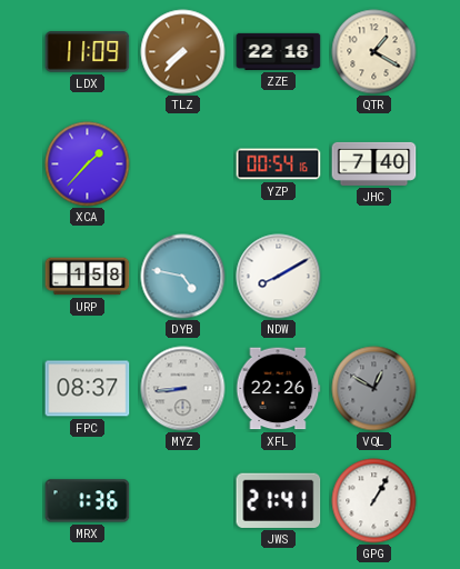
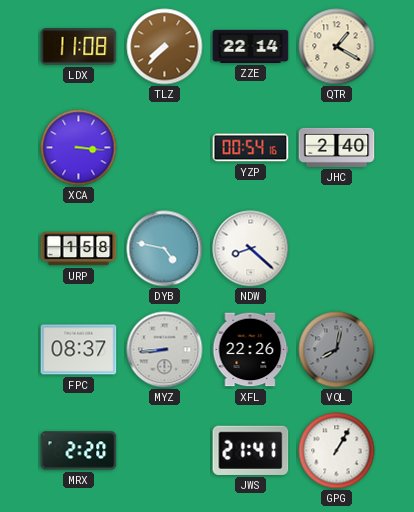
LDX: 11:09 -> 11:08 (79, 47)
ZZE: 22:18 -> 22:14 (251, 46)
XCA: 1:37 -> 3:16 (79, 148)
JHC: 7:40 -> 2:40 (337, 147)
NDW: 8:10 -> 8:22 (251, 249)
VQL: 12:50 -> 8:02 (337, 350)
MRX: 1:36 -> 2:20 (79, 451)
